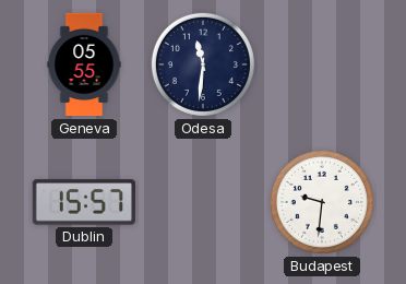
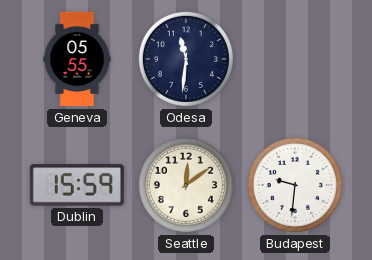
Dublin: 15:57 -> 15:59 (77, 185)
Seattle: none -> 12:09 (186, 185)
